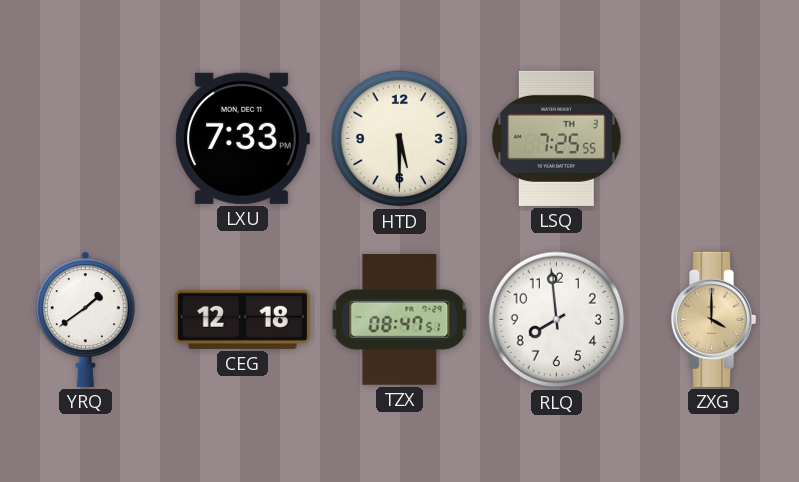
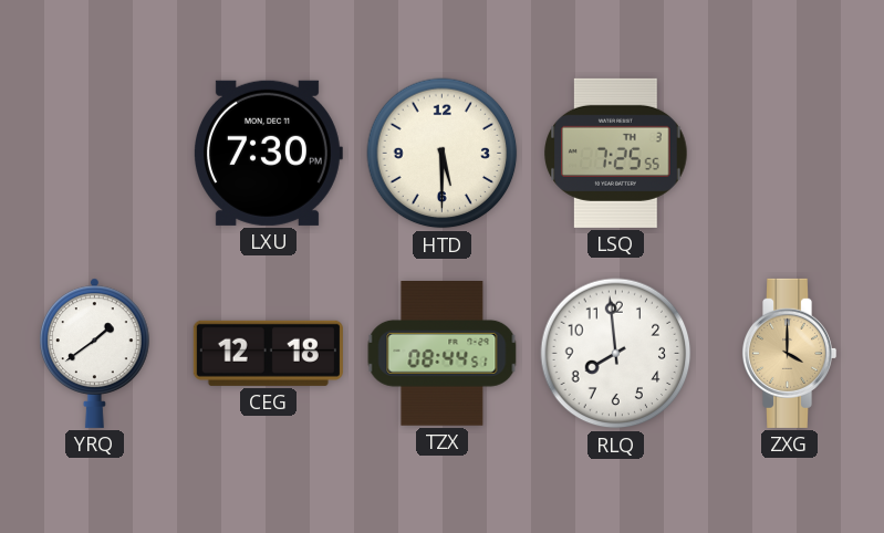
LXU: 7:33 -> 7:30 (269, 153)
TZX: 08:47 -> 08:44 (443, 354)
